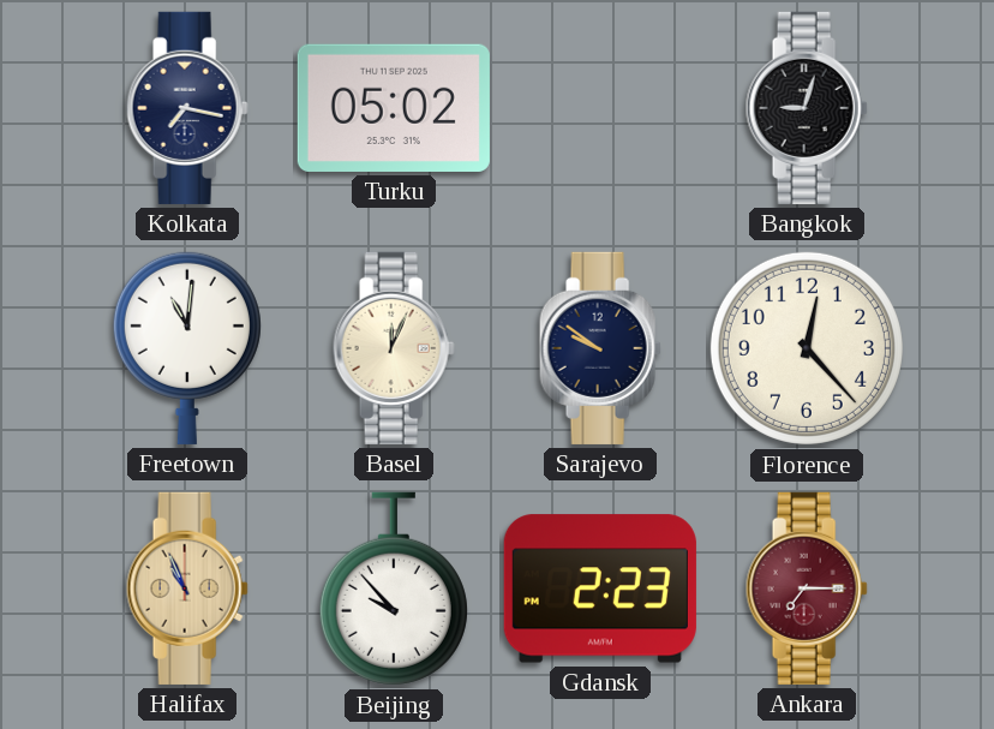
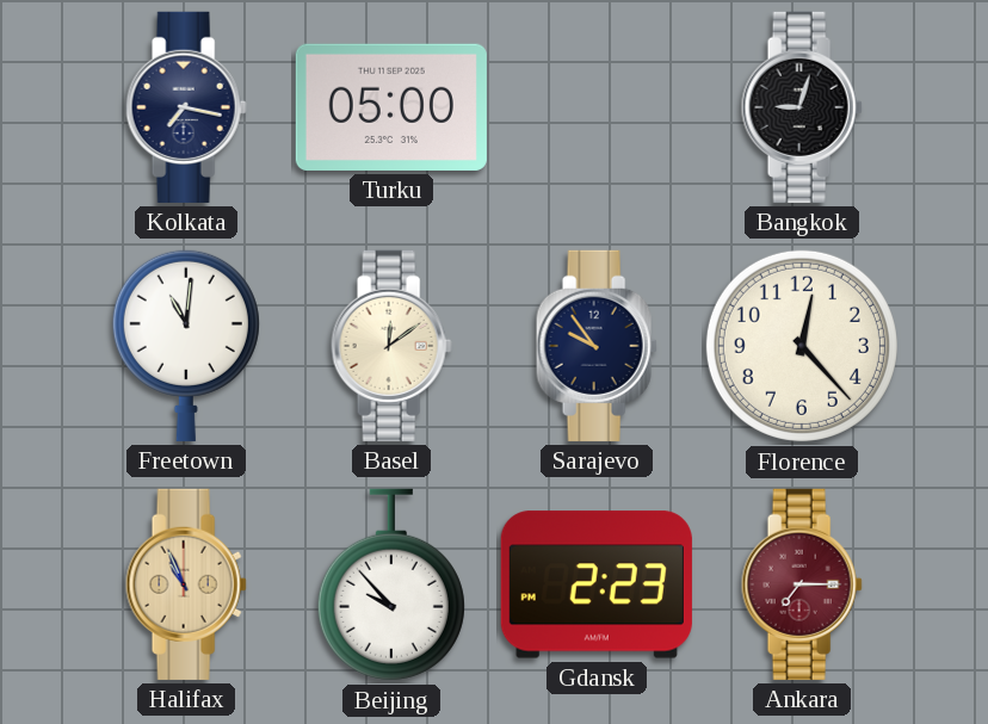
Turku: 05:02 -> 05:00 (391, 107)
Basel: 12:04 -> 12:09 (391, 346)
Sarajevo: 9:51 -> 9:54 (597, 346)
